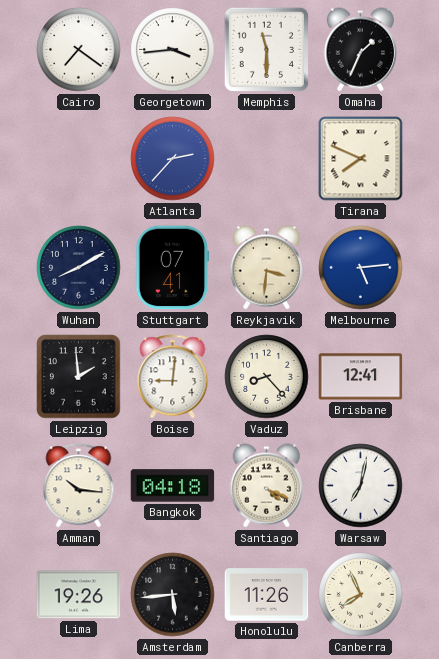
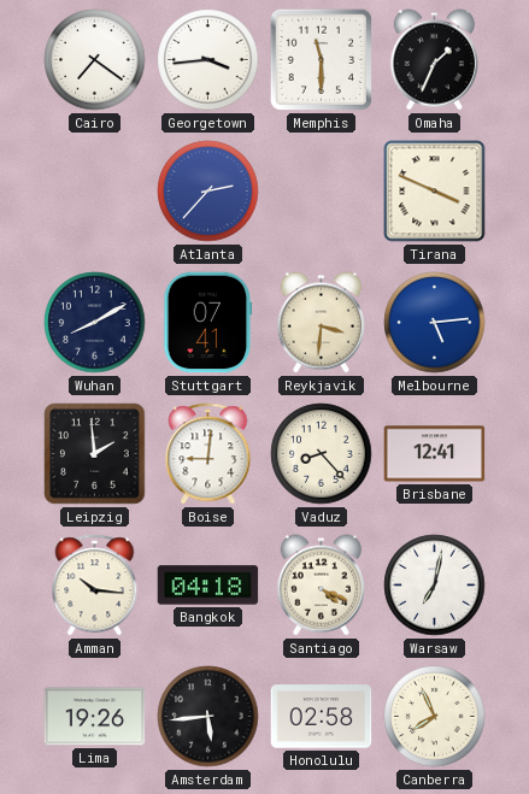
Tirana: 7:49 -> 3:49 (435, 192)
Honolulu: 11:26 -> 02:58 (322, 717)
